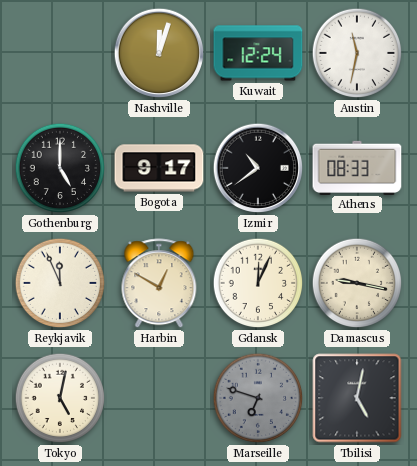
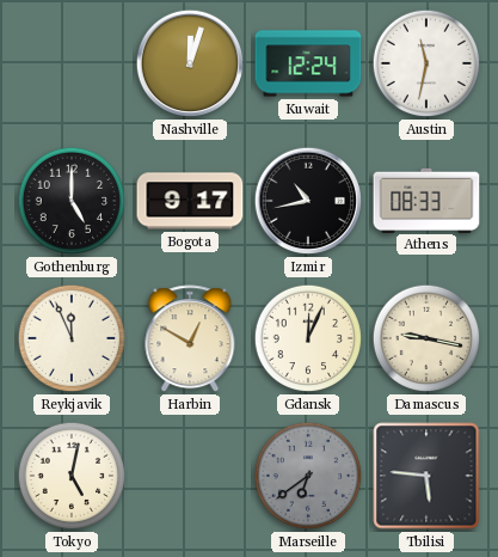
Izmir: 10:39 -> 10:43 (308, 201)
Marseille: 6:48 -> 6:39 (308, 476)
Tbilisi: 5:02 -> 5:46 (426, 476)
